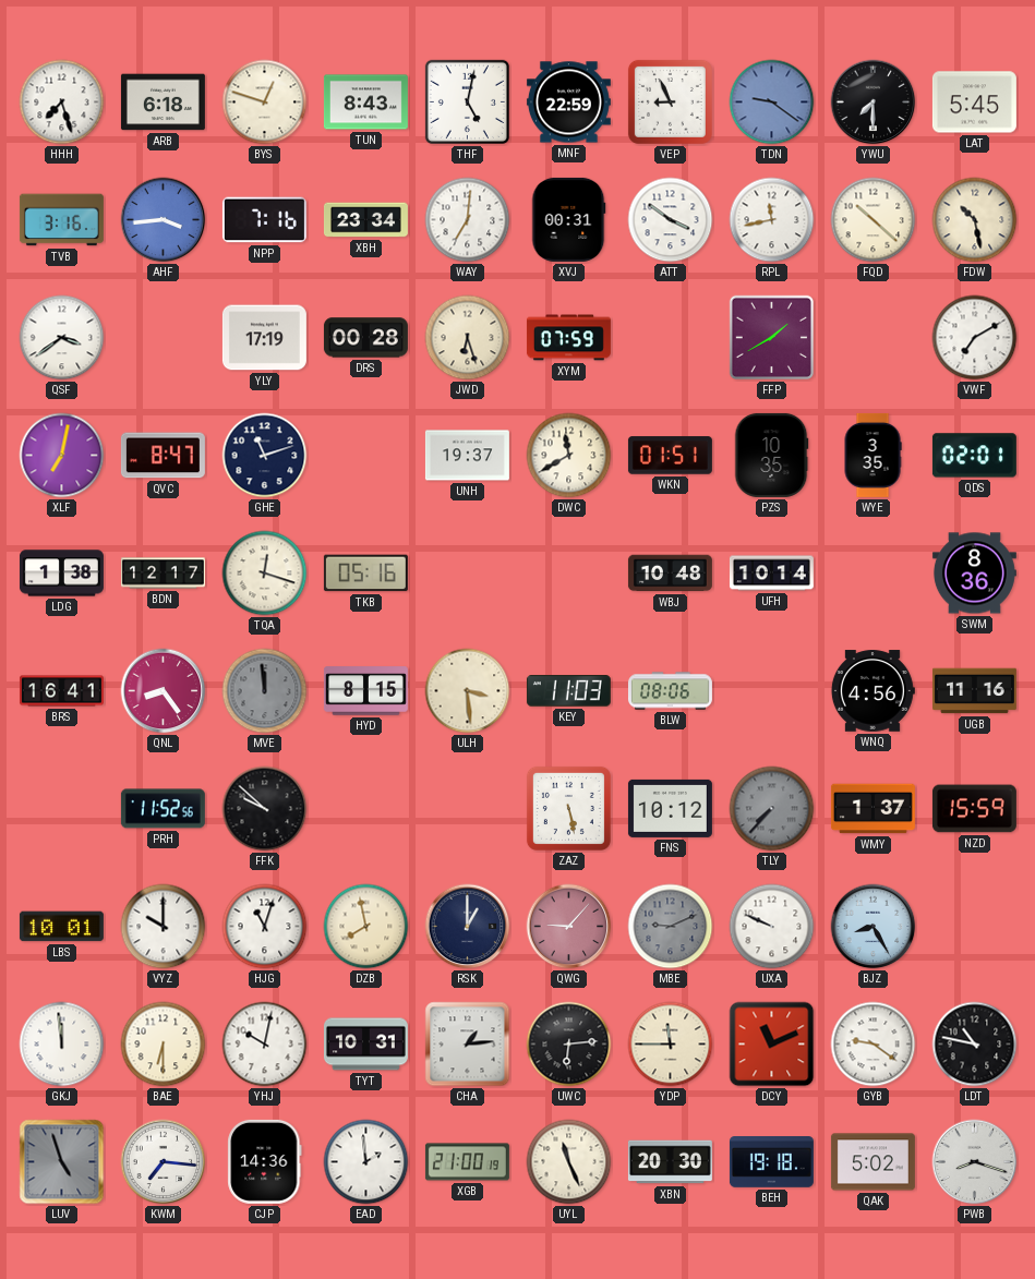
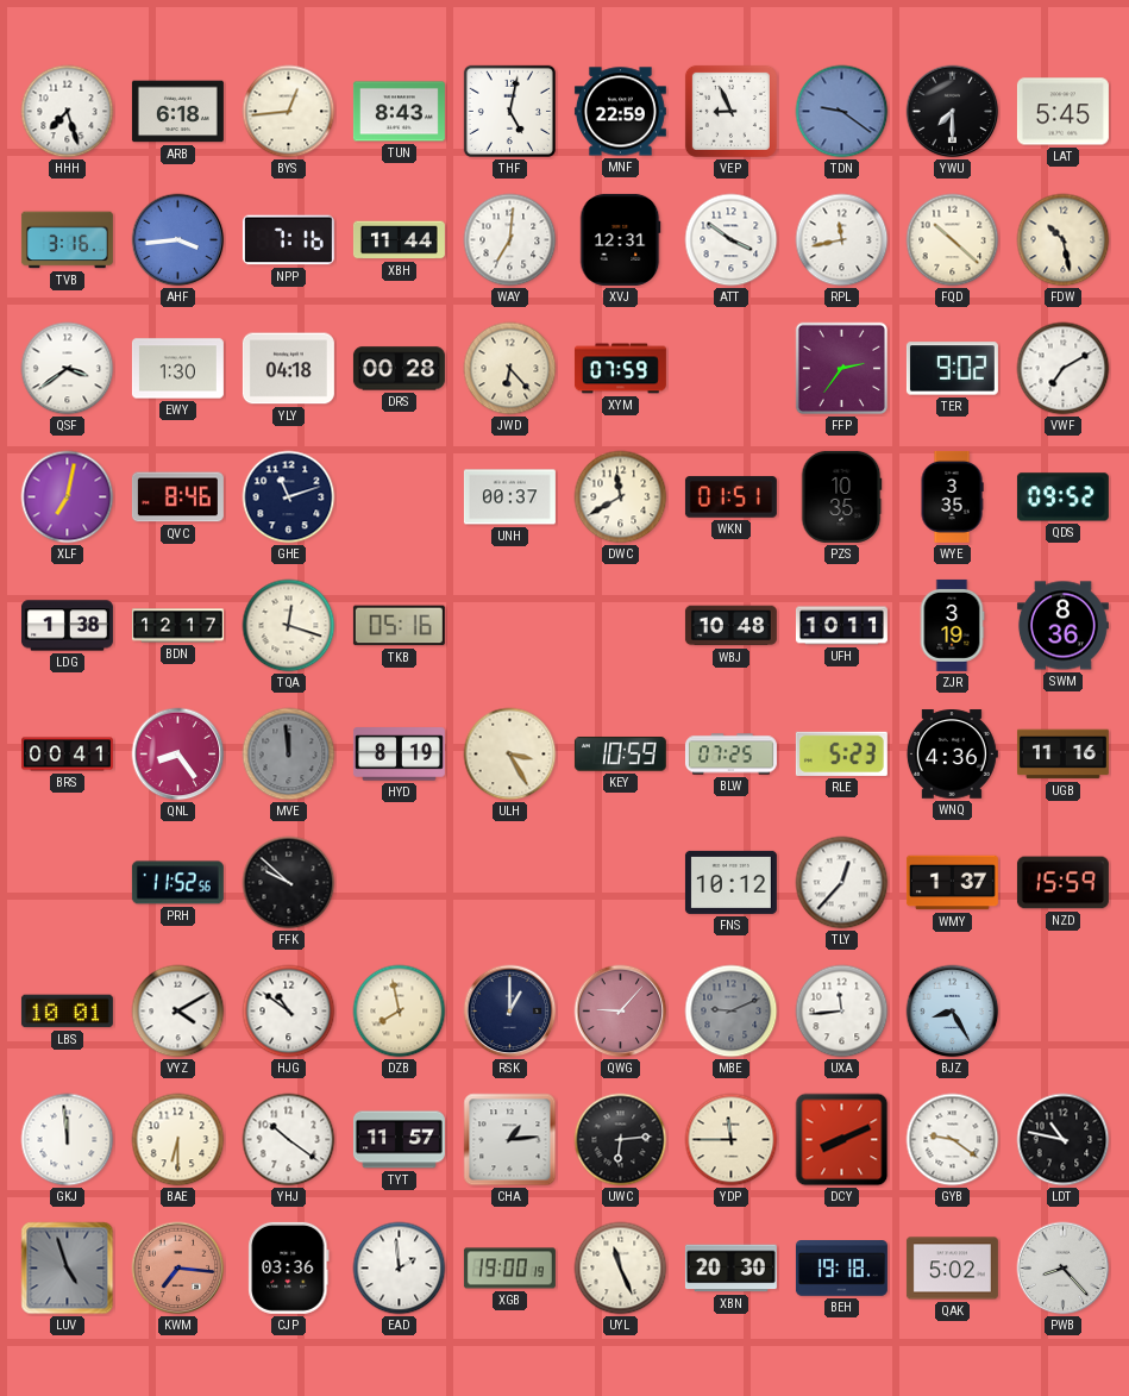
BYS: 12:48 -> 12:44 (289, 112)
XBH: 23:34 -> 11:44 (399, 240)
XVJ: 00:31 -> 12:31 (620, 239)
EWY: none -> 1:30 (177, 369)
YLY: 17:19 -> 04:18 (288, 369)
JWD: 6:27 -> 6:23 (510, 369)
FFP: 1:40 -> 2:36 (842, 369)
TER: none -> 9:02 (952, 369)
QVC: 8:47 -> 8:46 (177, 497)
UNH: 19:37 -> 00:37 (509, 497)
QDS: 02:01 -> 09:52 (1062, 497)
UFH: 10:14 -> 10:11 (841, 626)
ZJR: none -> 3:19 (952, 625)
BRS: 16:41 -> 00:41 (67, 755)
HYD: 8:15 -> 8:19 (399, 755)
ULH: 3:29 -> 3:25 (510, 755)
KEY: 11:03 -> 10:59 (620, 755)
BLW: 08:06 -> 07:25 (730, 755)
RLE: none -> 5:23 (841, 753)
WNQ: 4:56 -> 4:36 (952, 755)
ZAZ: 5:28 -> none (568, 808)
TLY: 7:37 -> 12:37 (842, 883)
TLY dial: grey -> white (842, 883)
VYZ: 10:00 -> 4:10 (178, 1012)
HJG: 11:03 -> 10:51 (289, 1012)
UXA: 9:49 -> 11:44 (842, 1012)
YHJ: 10:02 -> 10:21 (289, 1140)
TYT: 10:31 -> 11:57 (399, 1140)
DCY: 11:11 -> 8:11 (842, 1140)
KWM dial: white -> salmon (178, 1269)
CJP: 14:36 -> 03:36 (289, 1267)
XGB: 21:00 -> 19:00 (509, 1269)
PWB: 8:18 -> 8:23 (1064, 1269)
